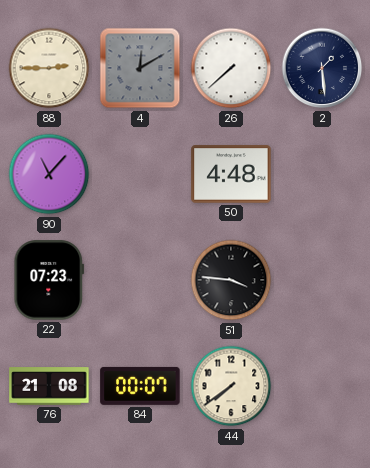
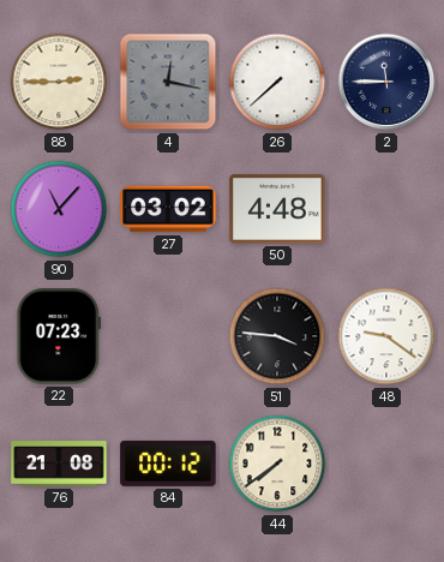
4: 12:10 -> 12:17 (168, 82)
2: 1:29 -> 11:45 (386, 82)
27: none -> 03:02 (168, 209)
48: none -> 9:21 (386, 336)
84: 00:07 -> 00:12 (168, 464)
